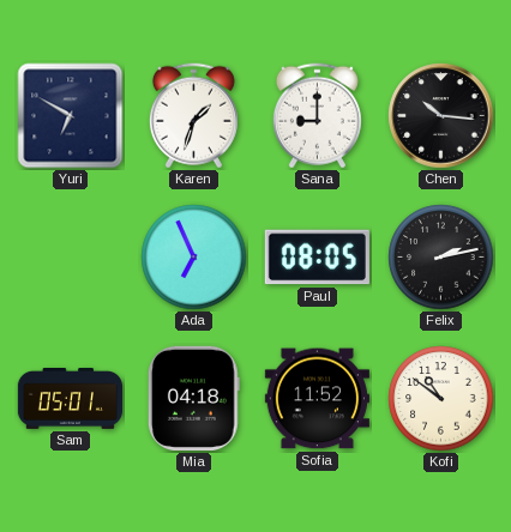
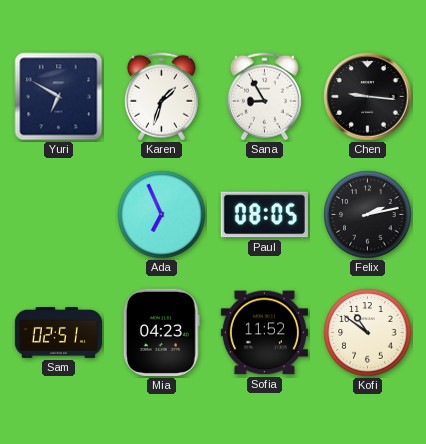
Sana: 9:00 -> 8:55 (264, 97)
Chen: 10:16 -> 9:16 (368, 97)
Sam: 05:01 -> 02:51 (58, 333)
Mia: 04:18 -> 04:23 (161, 332)
